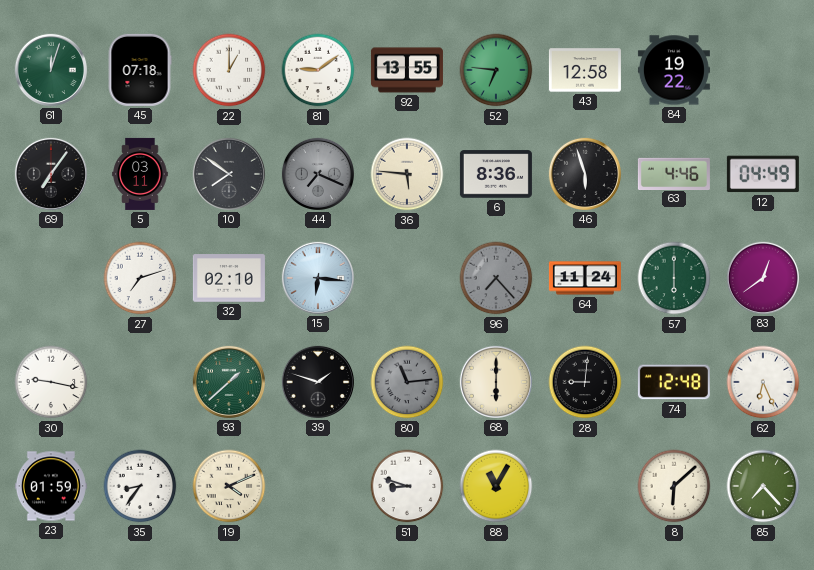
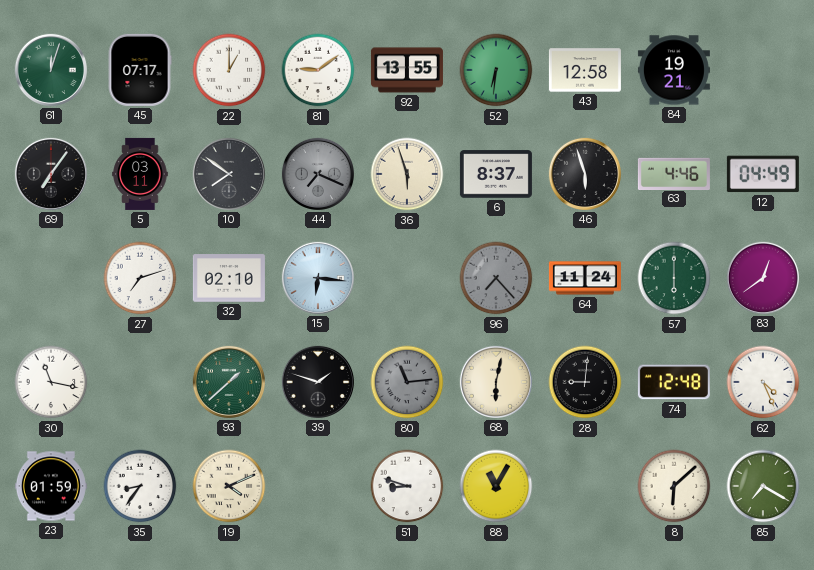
45: 07:18 -> 07:17 (140, 70)
52: 6:46 -> 6:31 (496, 70)
84: 19:22 -> 19:21 (674, 70)
36: 5:46 -> 5:57 (407, 174)
6: 8:36 -> 8:37 (496, 174)
30: 9:17 -> 11:17 (51, 382)
68: 6:00 -> 6:02 (496, 382)
62: 6:26 -> 4:26 (763, 382)
85: 7:23 -> 7:20 (763, 486)
